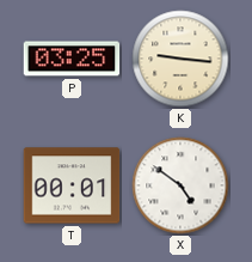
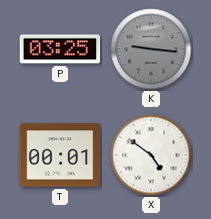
K dial: cream -> grey (151, 49)
